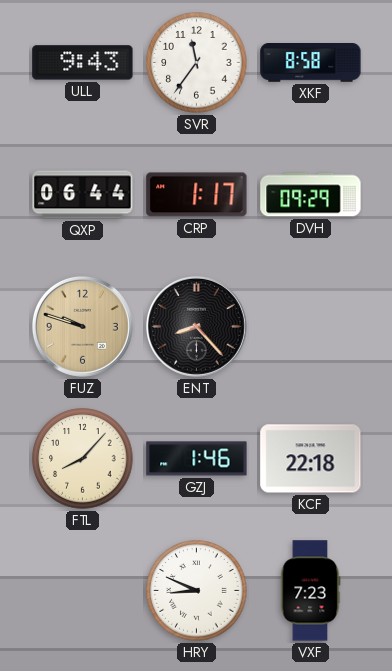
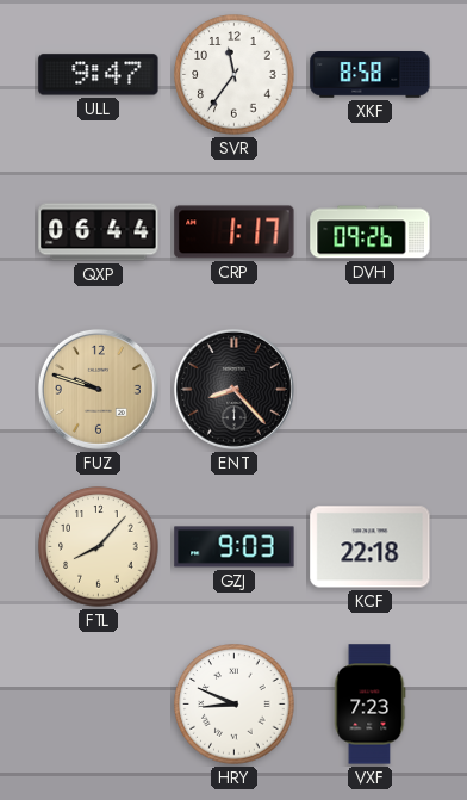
ULL: 9:43 -> 9:47 (99, 75)
DVH: 09:29 -> 09:26 (371, 232)
GZJ: 1:46 -> 9:03 (235, 547)
